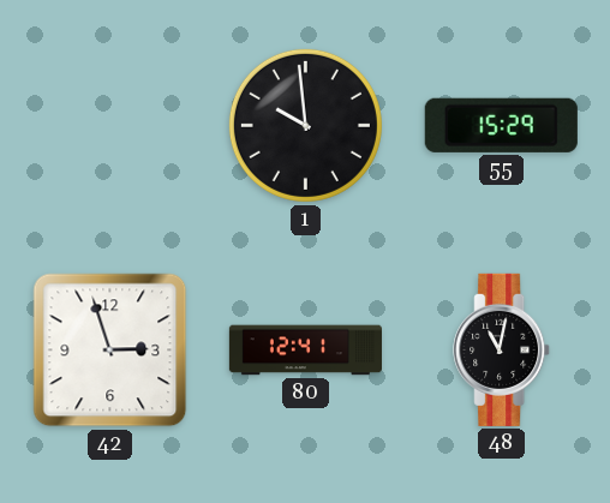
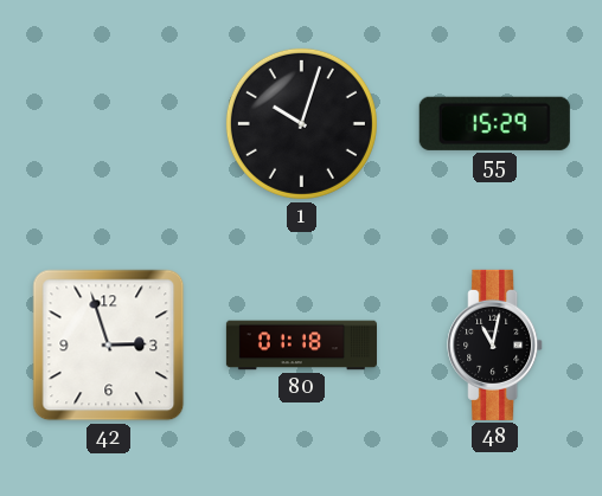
1: 9:59 -> 10:03 (301, 123)
80: 12:41 -> 01:18 (301, 346)
